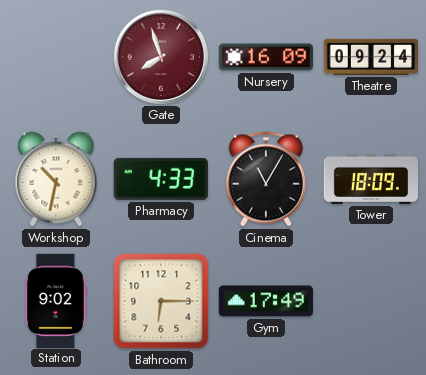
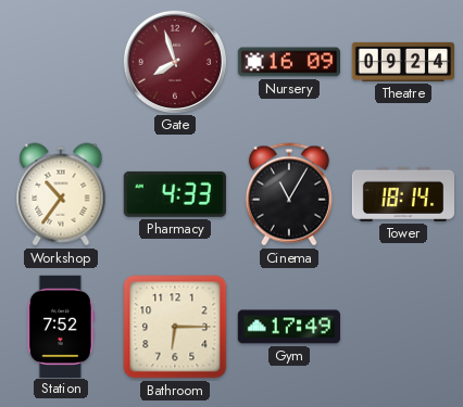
Workshop: 10:32 -> 10:36 (61, 194)
Tower: 18:09 -> 18:14 (402, 194)
Station: 9:02 -> 7:52 (61, 326)
